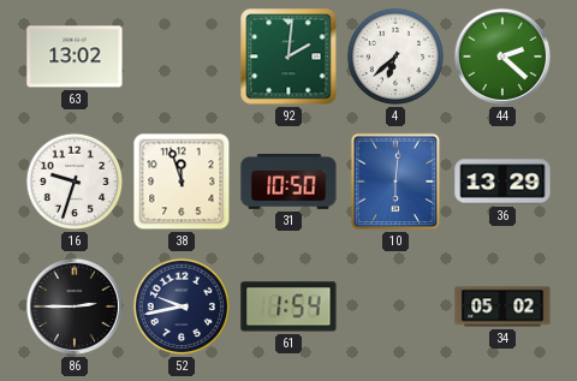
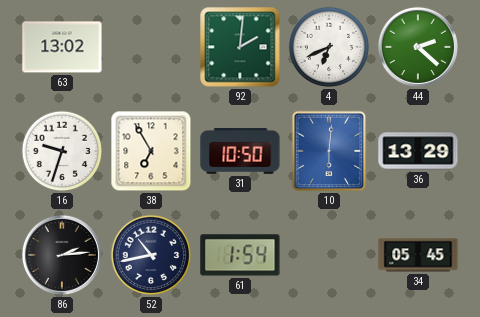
4: 6:38 -> 6:41 (329, 47)
38: 11:57 -> 6:55 (151, 151)
86: 2:45 -> 2:14 (62, 255)
52: 9:43 -> 10:43 (151, 255)
34: 05:02 -> 05:45 (418, 255)
